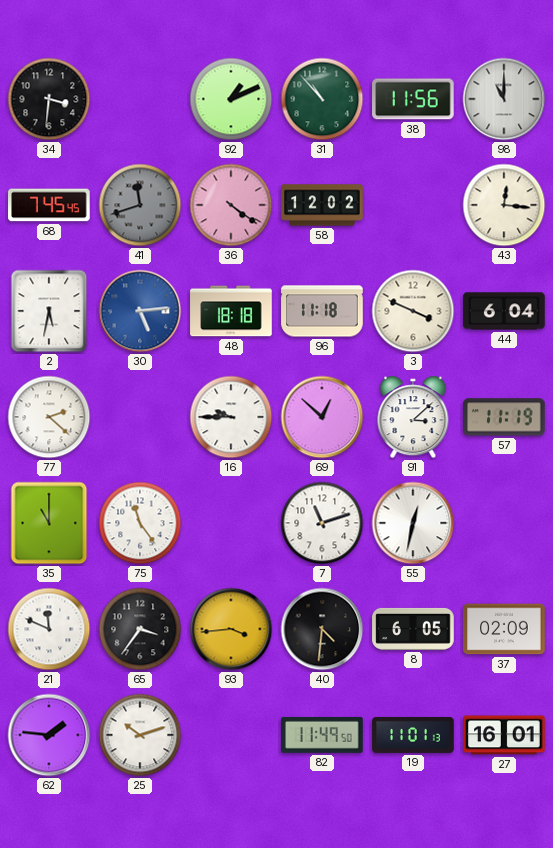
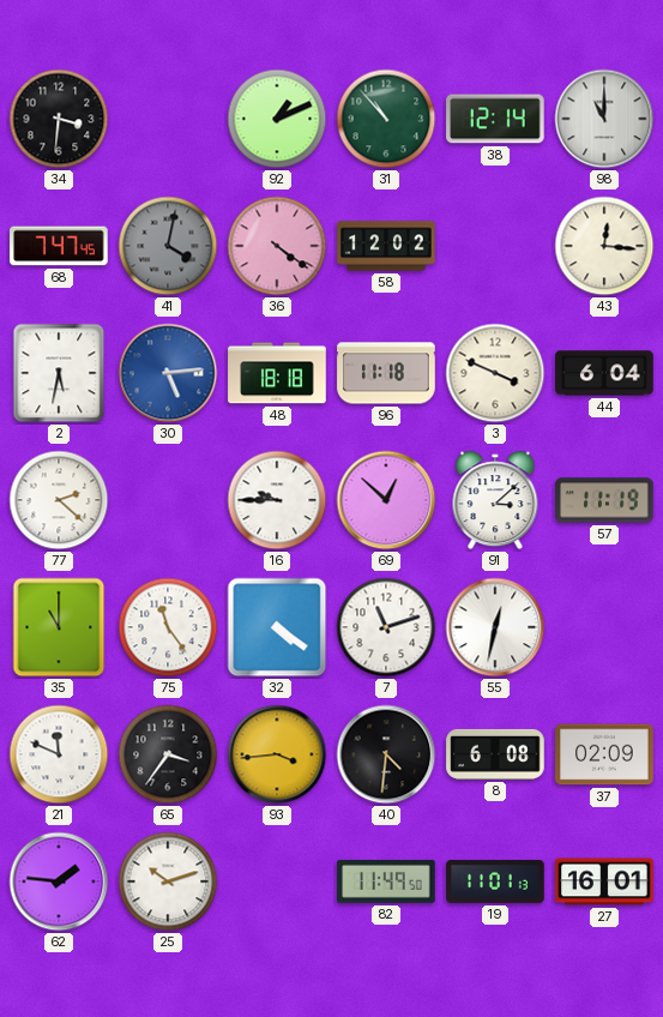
38: 11:56 -> 12:14 (495, 119)
68: 7:45 -> 7:47 (59, 246)
41: 11:42 -> 4:02 (168, 246)
32: none -> 4:21 (277, 627)
8: 6:05 -> 6:08 (495, 754)
